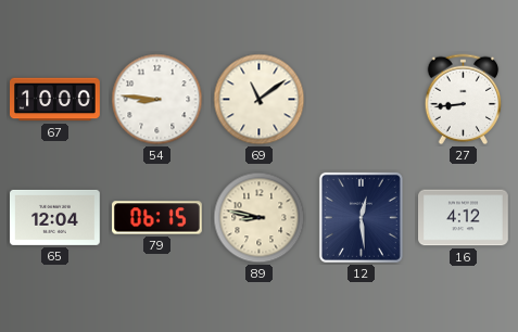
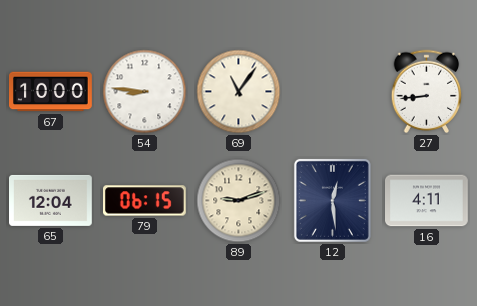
69: 11:09 -> 11:06 (239, 92)
89: 8:47 -> 9:12 (239, 201)
16: 4:12 -> 4:11 (427, 201)
